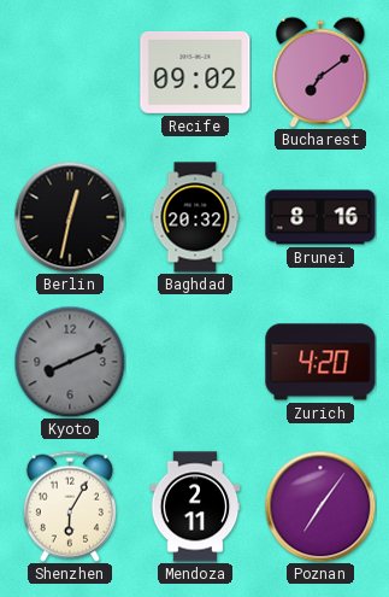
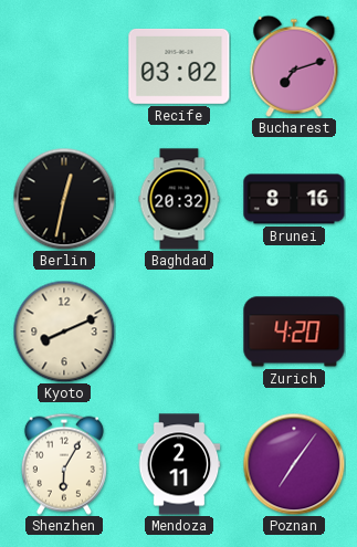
Recife: 09:02 -> 03:02 (179, 66)
Bucharest: 7:09 -> 7:12 (294, 66)
Kyoto dial: grey -> cream (64, 332)
